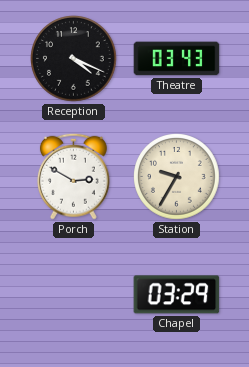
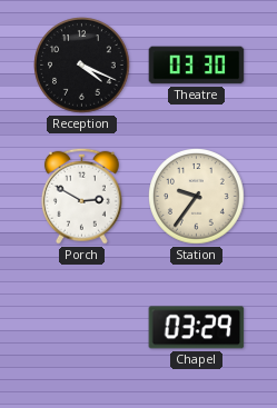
Theatre: 03:43 -> 03:30 (197, 66)
Station: 9:35 -> 9:36 (197, 197)
